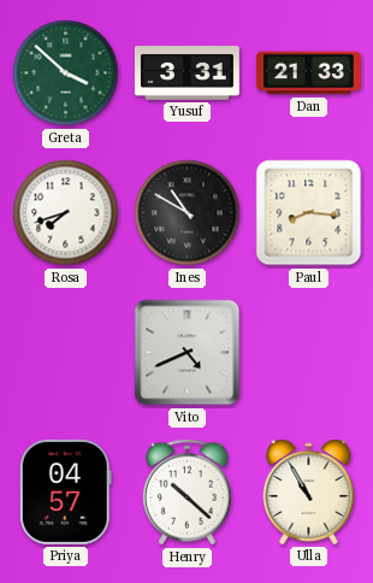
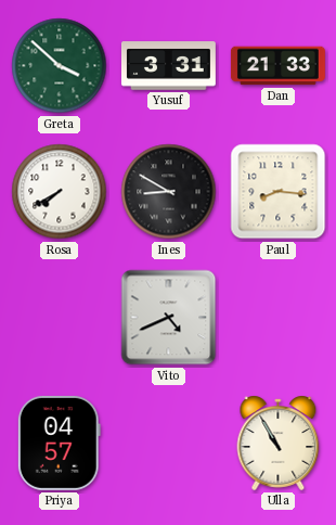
Rosa: 7:42 -> 7:40 (60, 192)
Ines: 10:50 -> 8:50 (169, 192)
Henry: 10:22 -> none (188, 493)
